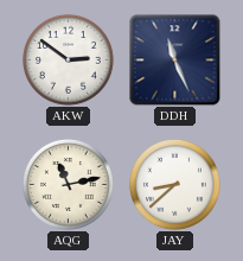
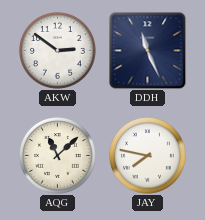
AQG: 11:13 -> 11:08 (57, 155)
JAY: 8:38 -> 7:47 (147, 155)
